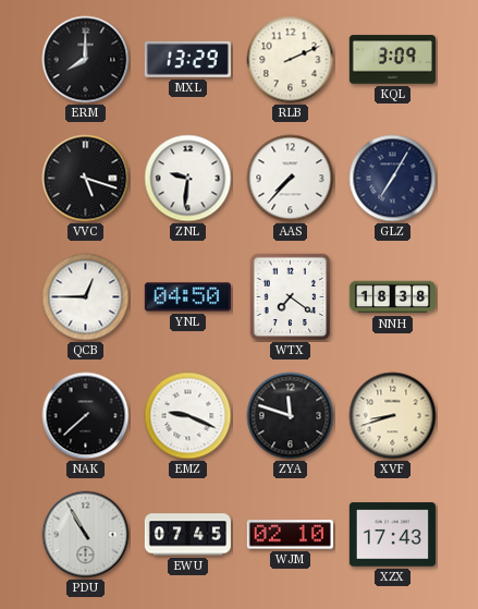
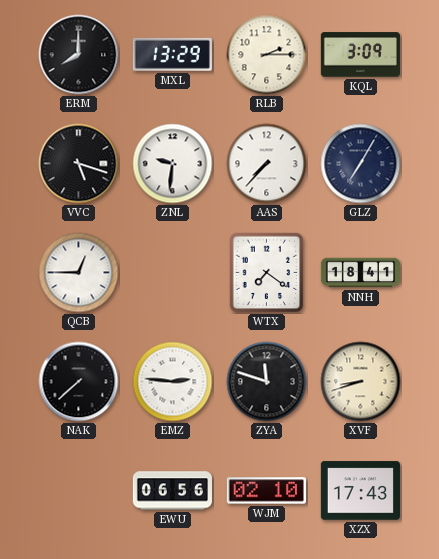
RLB: 2:11 -> 2:15 (267, 55)
YNL: 04:50 -> none (187, 297)
NNH: 18:38 -> 18:41 (360, 273)
EMZ: 9:19 -> 2:46 (173, 382)
PDU: 10:55 -> none (86, 535)
EWU: 07:45 -> 06:56 (172, 491)
